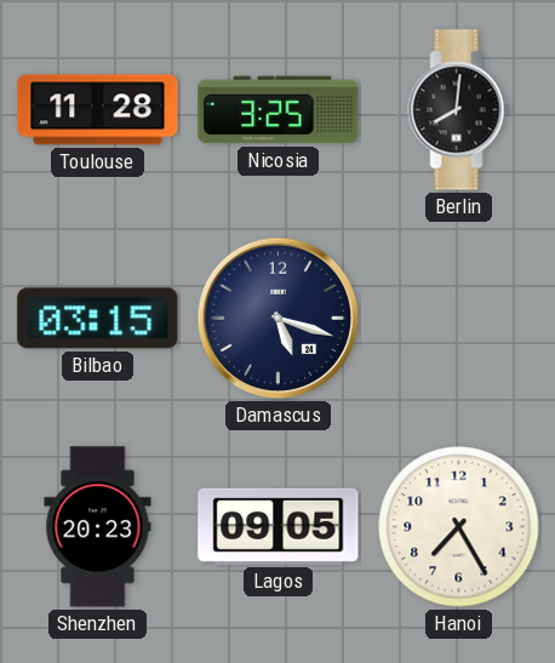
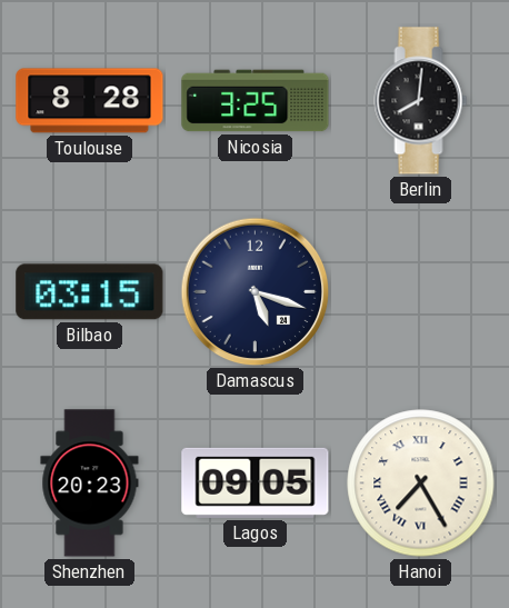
Toulouse: 11:28 -> 8:28 (90, 101)
Hanoi numerals: Arabic -> Roman (421, 484)
